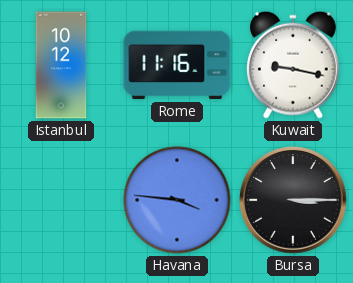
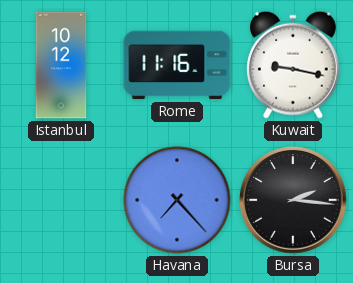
Havana: 3:46 -> 7:23 (177, 200)
Bursa: 3:15 -> 2:16 (293, 200)
